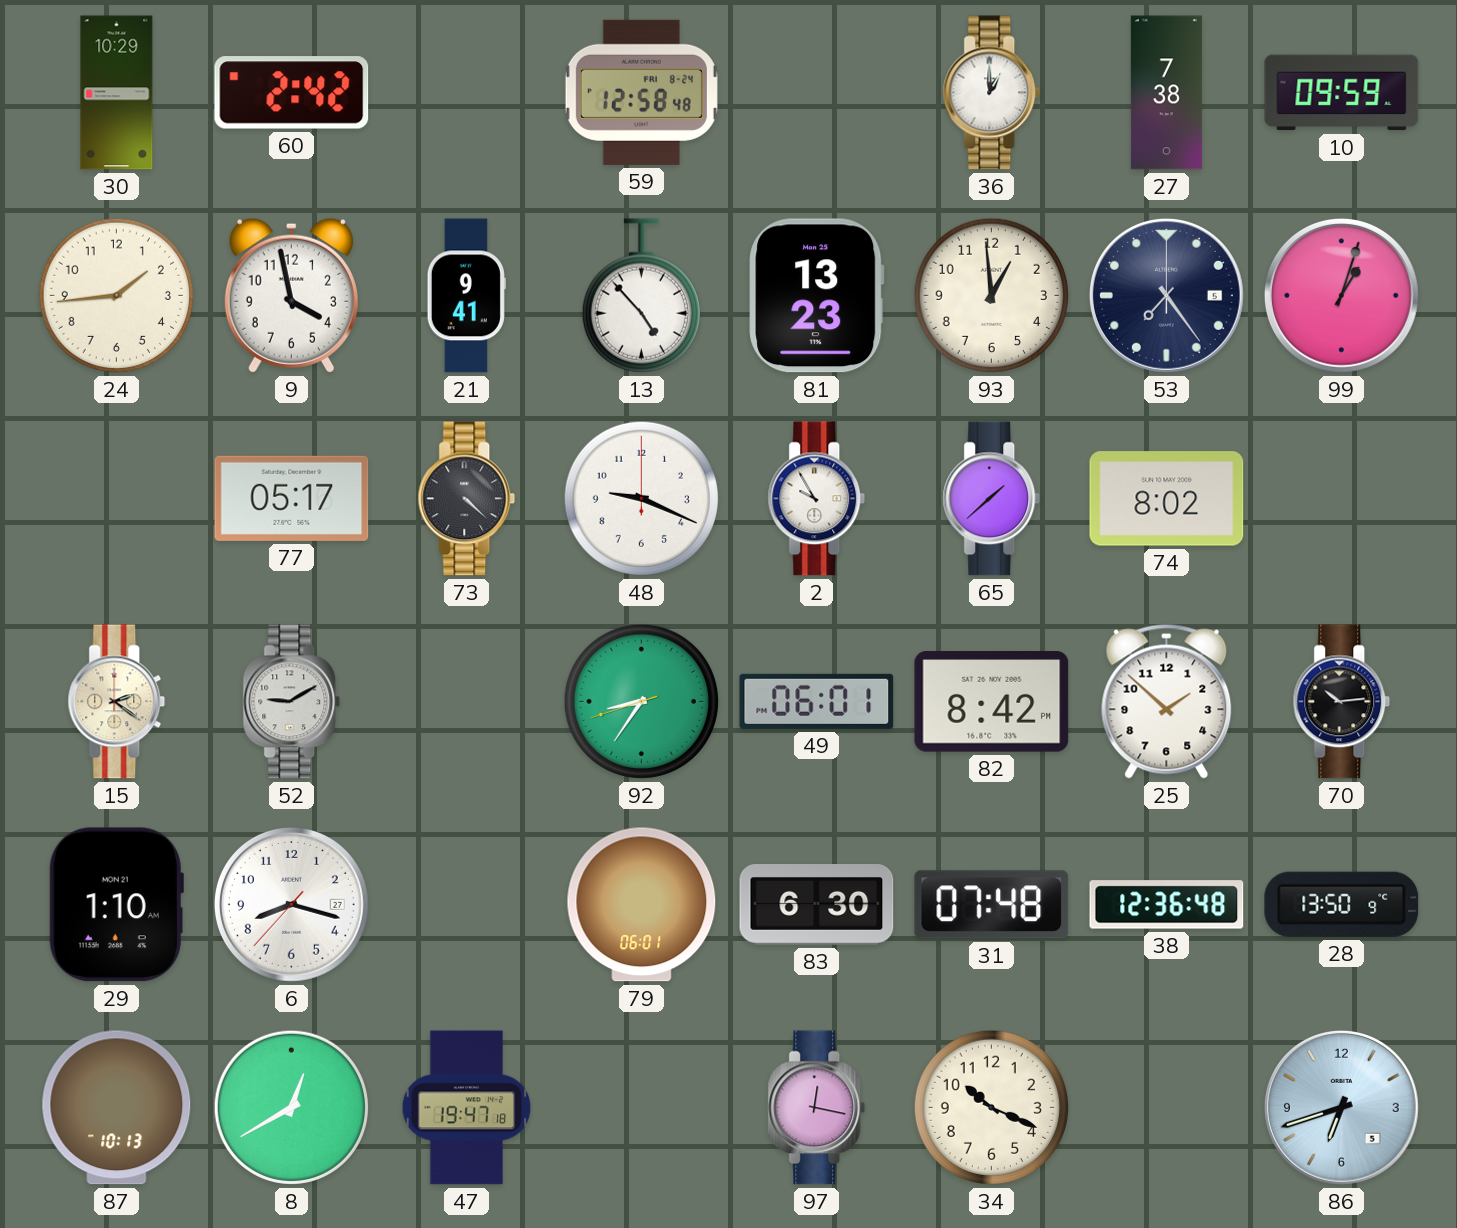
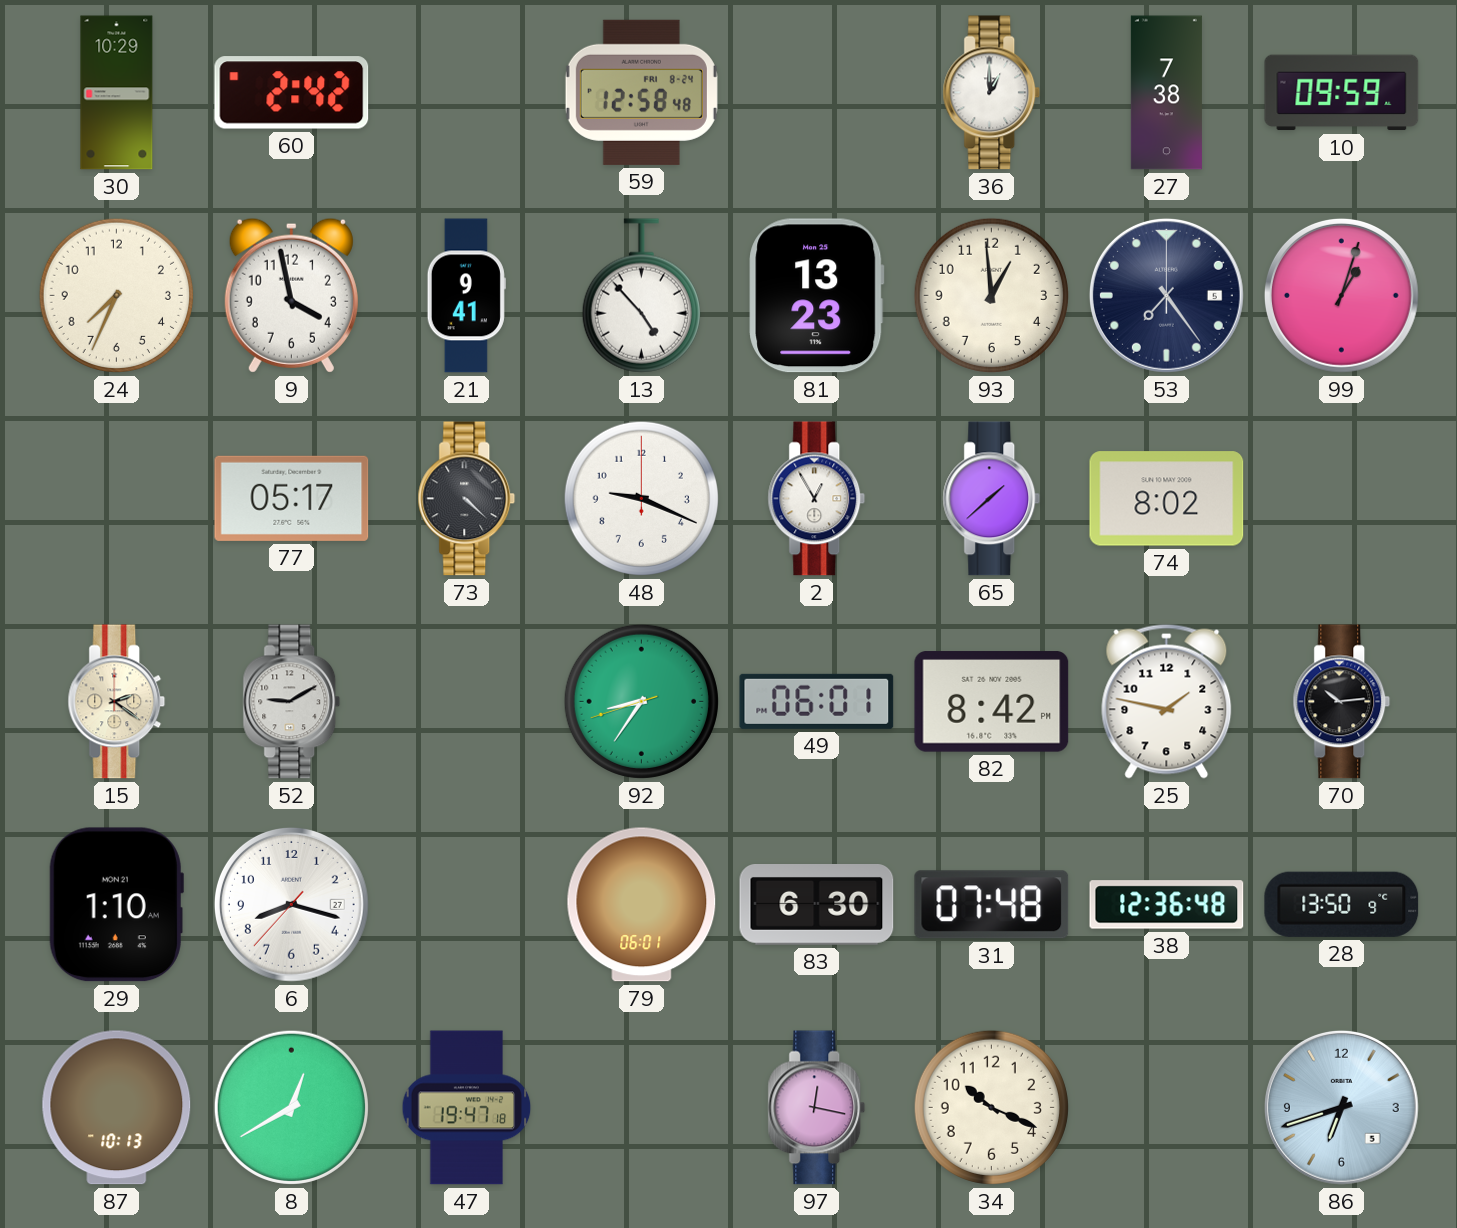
24: 1:44 -> 7:34 (116, 295)
2: 9:55 -> 12:55 (817, 499)
25: 1:52 -> 1:47 (1167, 701)
